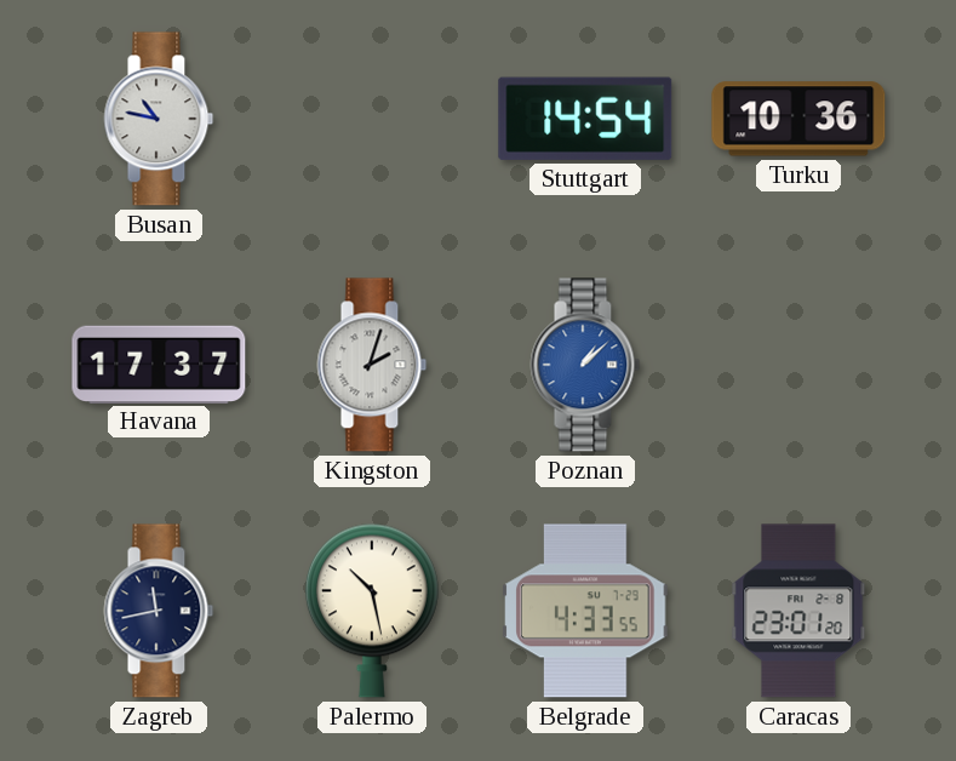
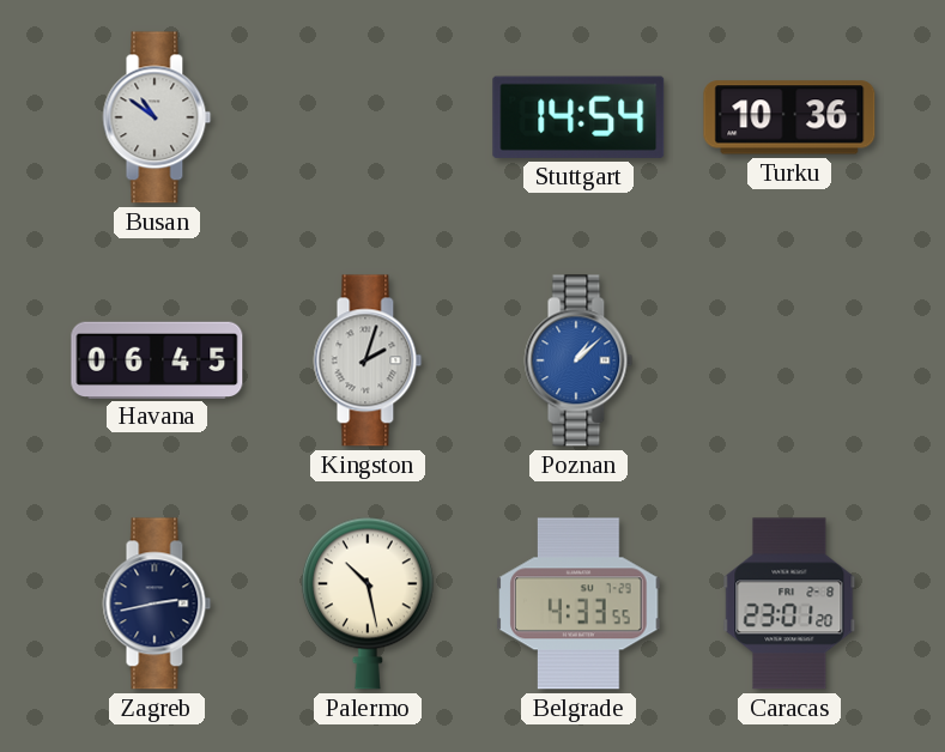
Busan: 10:47 -> 10:51 (157, 117)
Havana: 17:37 -> 06:45 (157, 359)
Zagreb: 11:43 -> 2:43 (157, 604)
